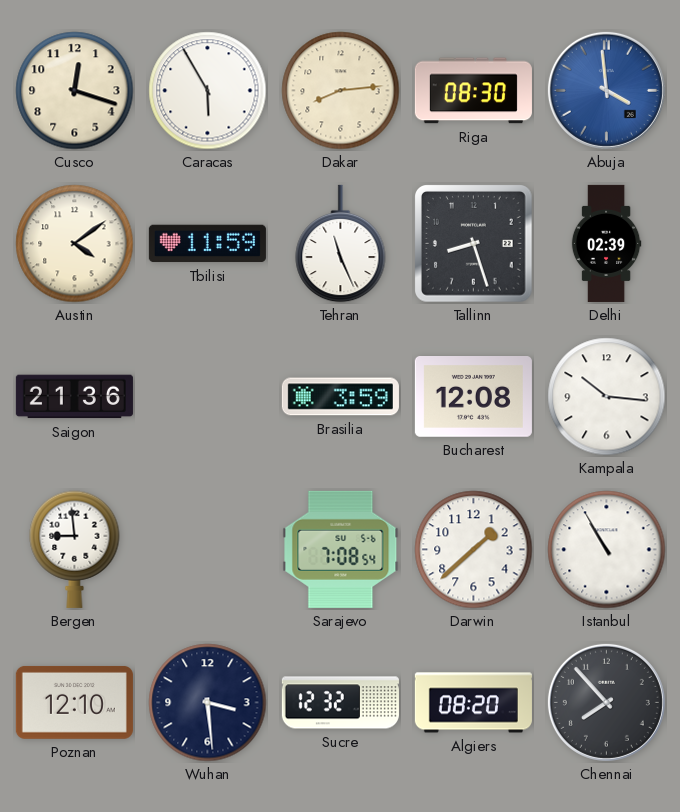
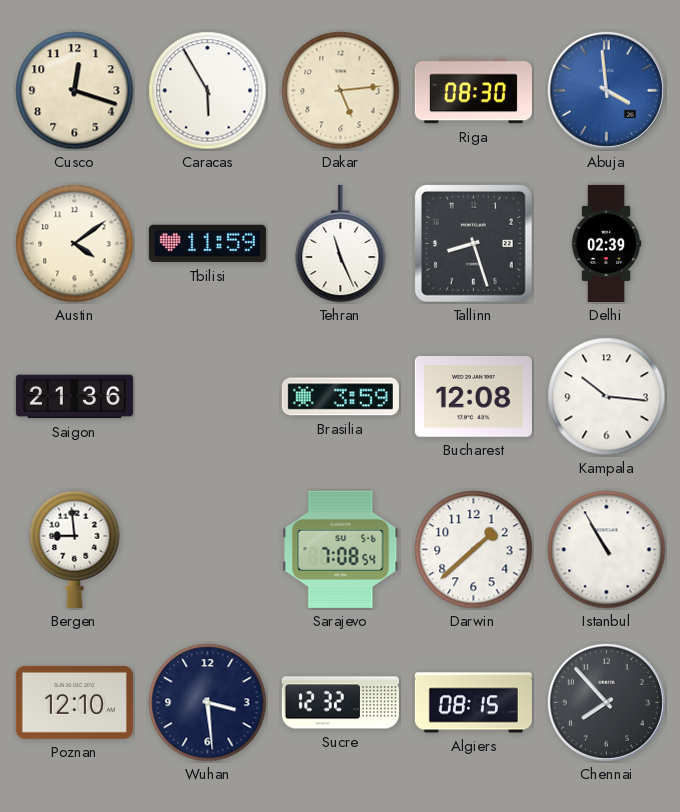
Dakar: 8:14 -> 5:14 (341, 91)
Algiers: 08:20 -> 08:15 (473, 703)
